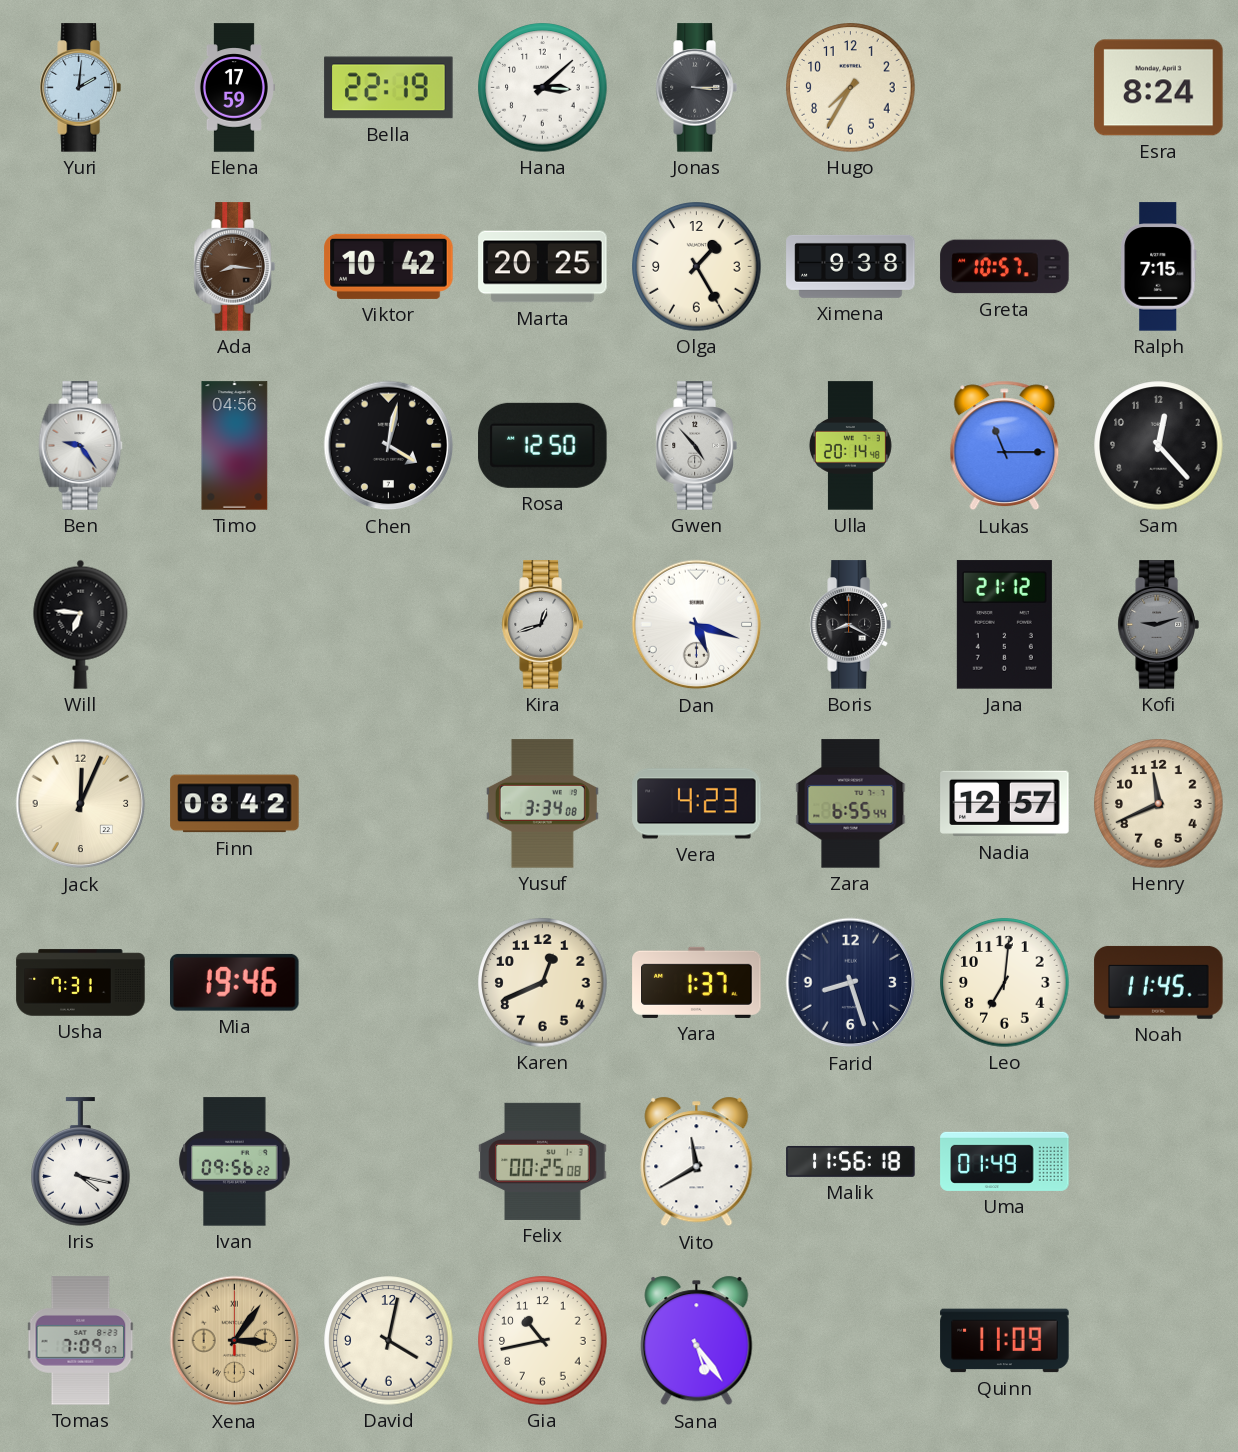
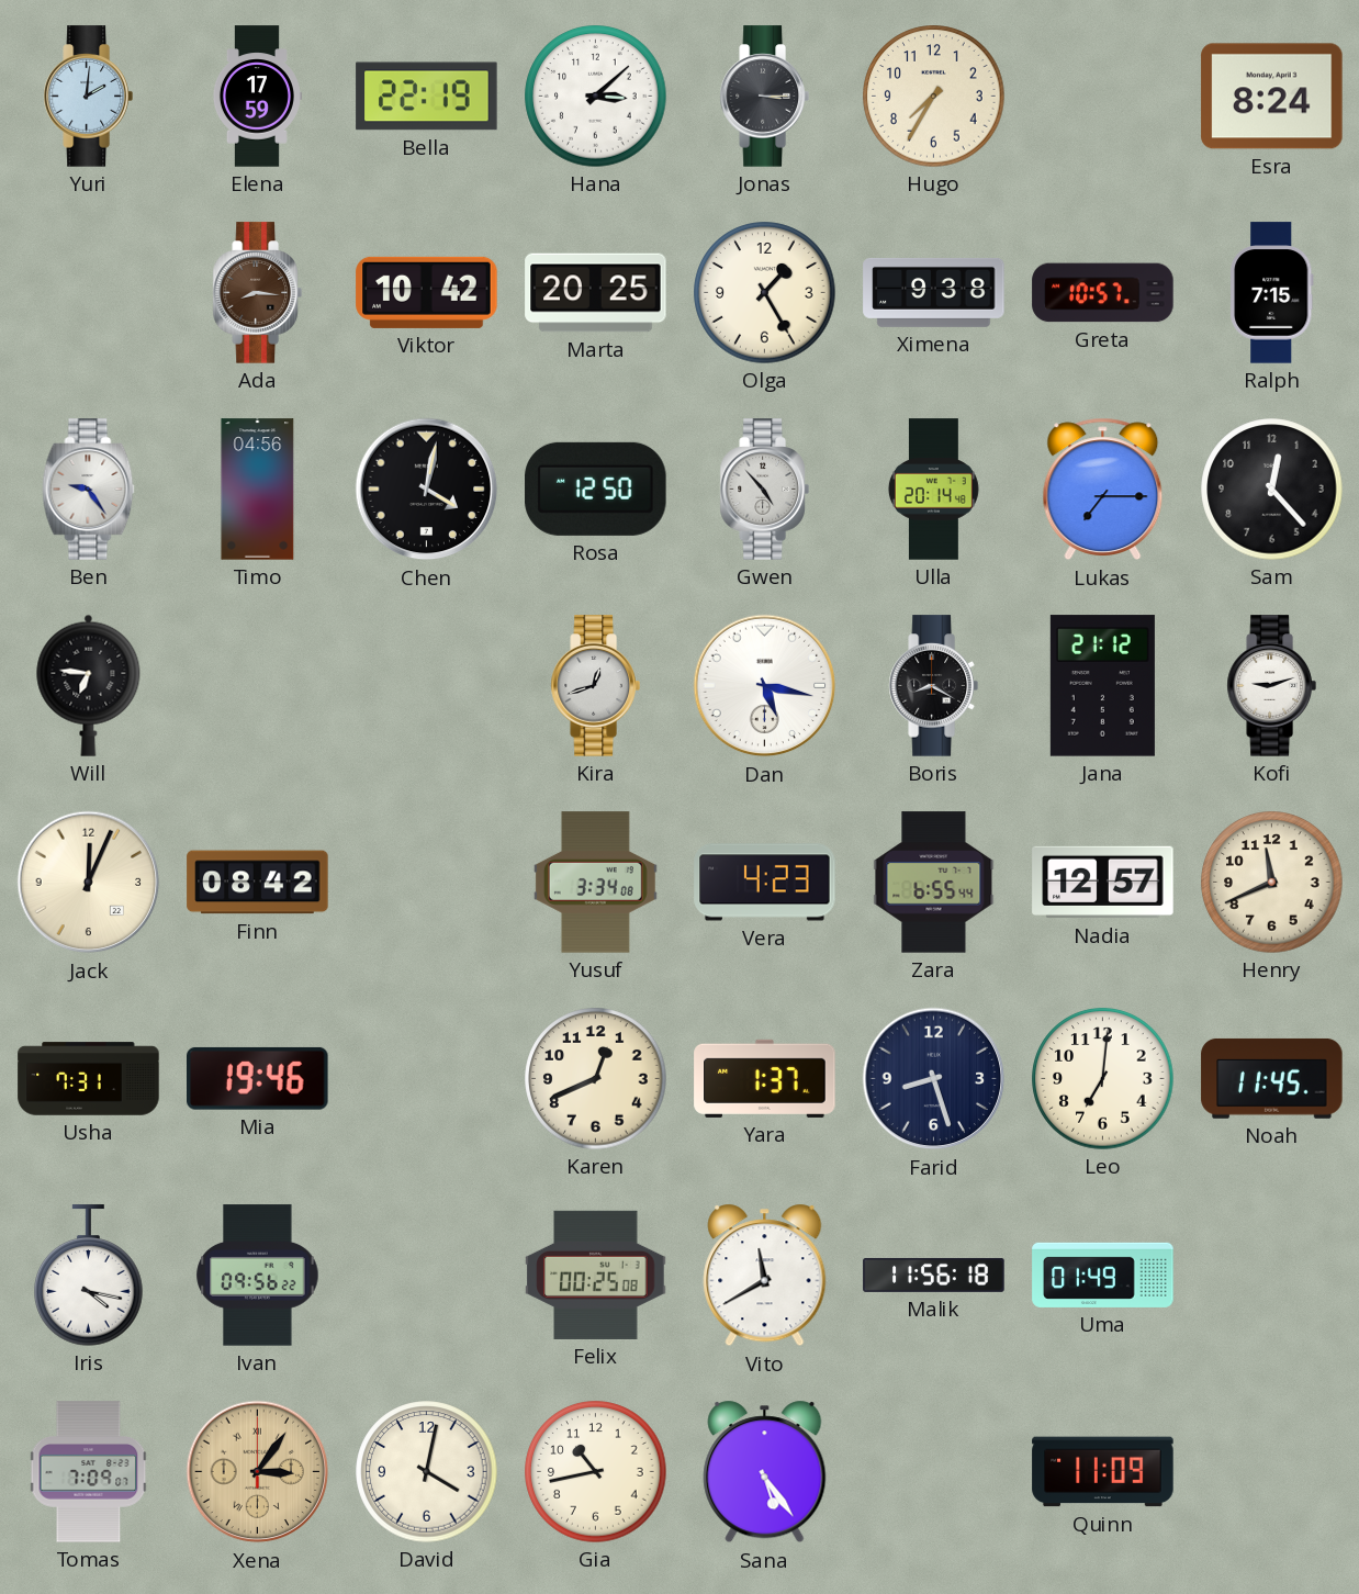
Lukas: 11:15 -> 7:15 (1103, 490)
Dan: 5:18 -> 5:17 (765, 686)
Kofi dial: grey -> white (1271, 686)
